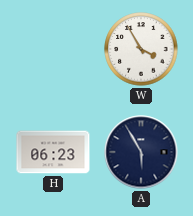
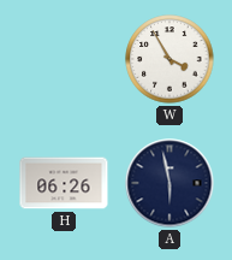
H: 06:23 -> 06:26 (64, 183)
A: 5:55 -> 5:58 (169, 183)
